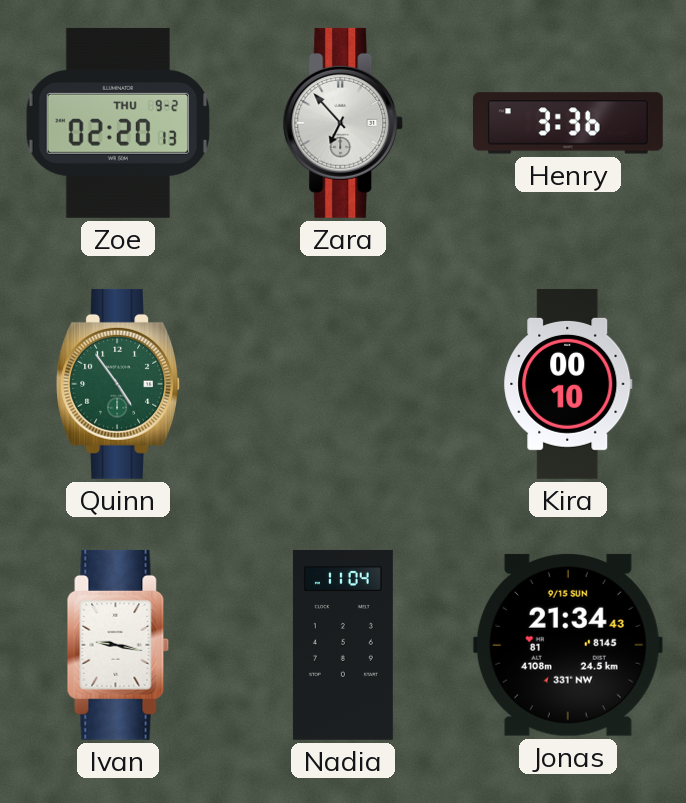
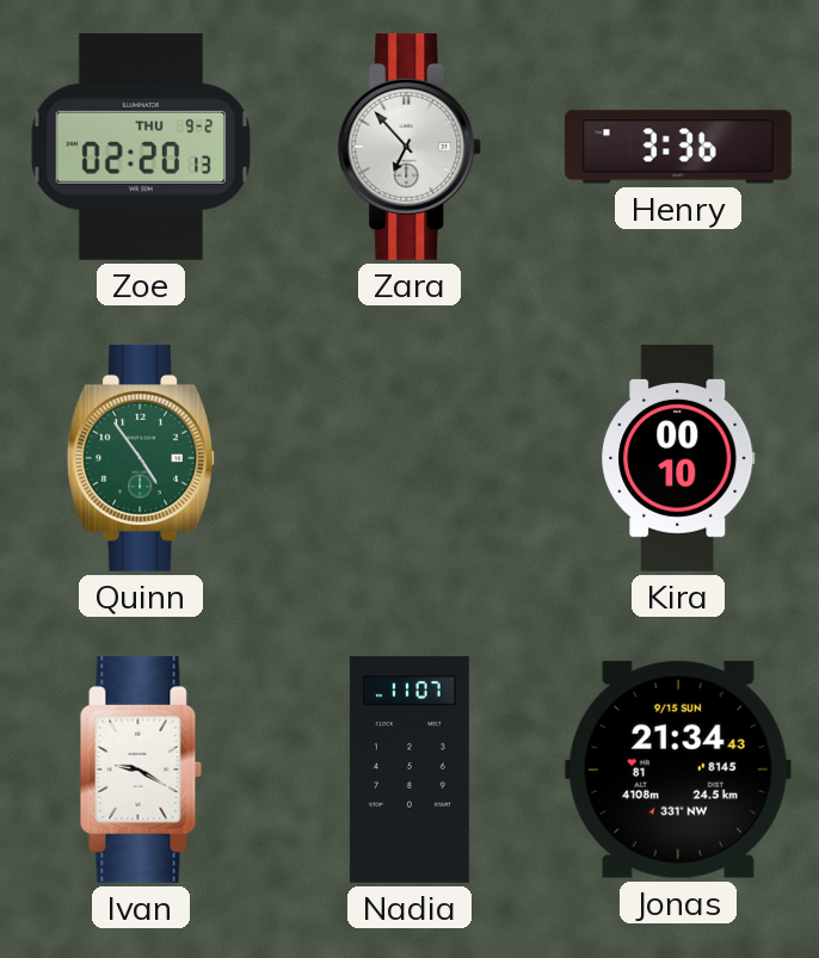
Ivan: 9:17 -> 9:20 (141, 770)
Nadia: 11:04 -> 11:07 (410, 770)
